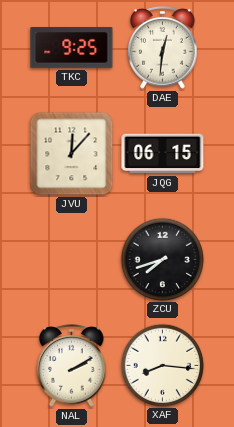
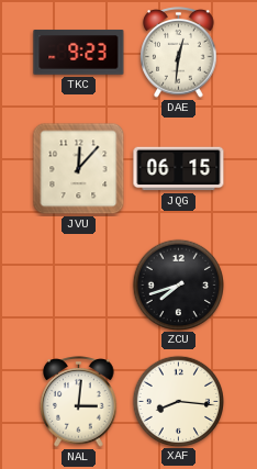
TKC: 9:25 -> 9:23 (79, 53)
NAL: 2:10 -> 3:01 (79, 402)
